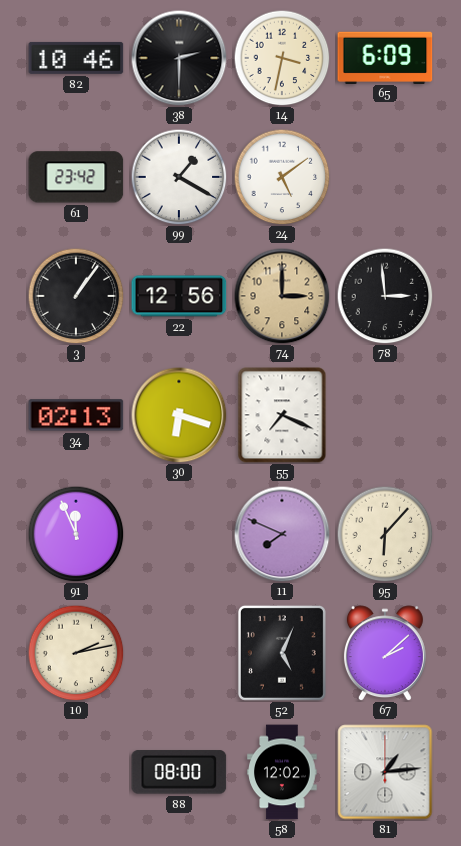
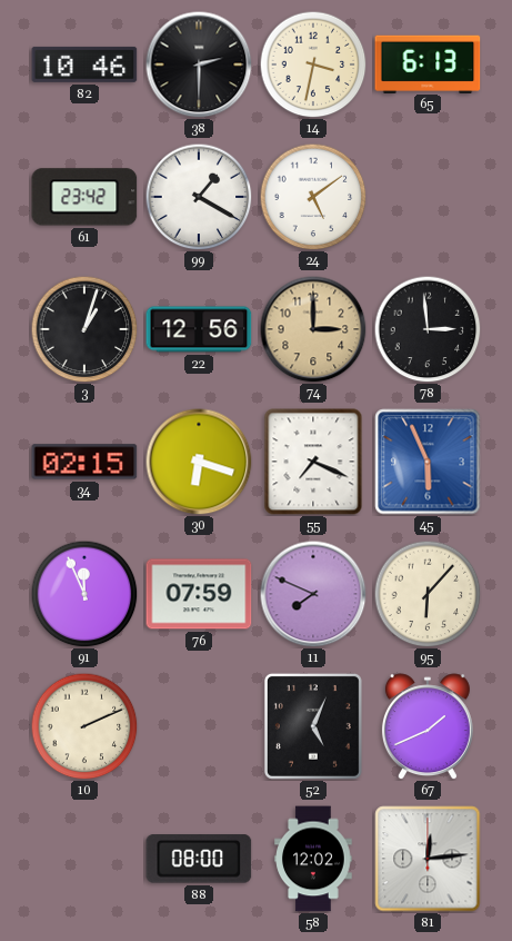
65: 6:09 -> 6:13 (428, 63)
3: 1:06 -> 1:03 (84, 329)
34: 02:13 -> 02:15 (84, 462)
45: none -> 5:56 (428, 462)
76: none -> 07:59 (199, 594)
10: 2:13 -> 2:11 (84, 726)
67: 2:08 -> 1:41 (428, 726)
81: 1:14 -> 12:14 (428, 859)
